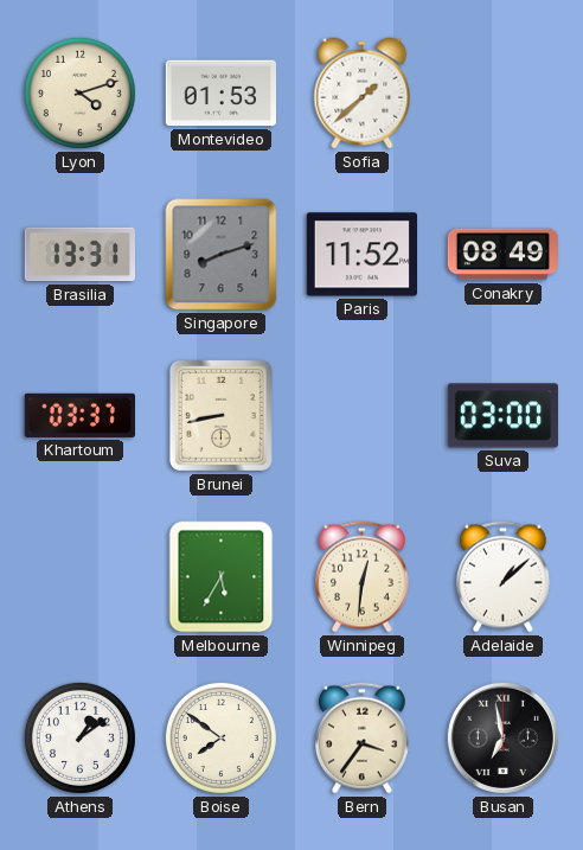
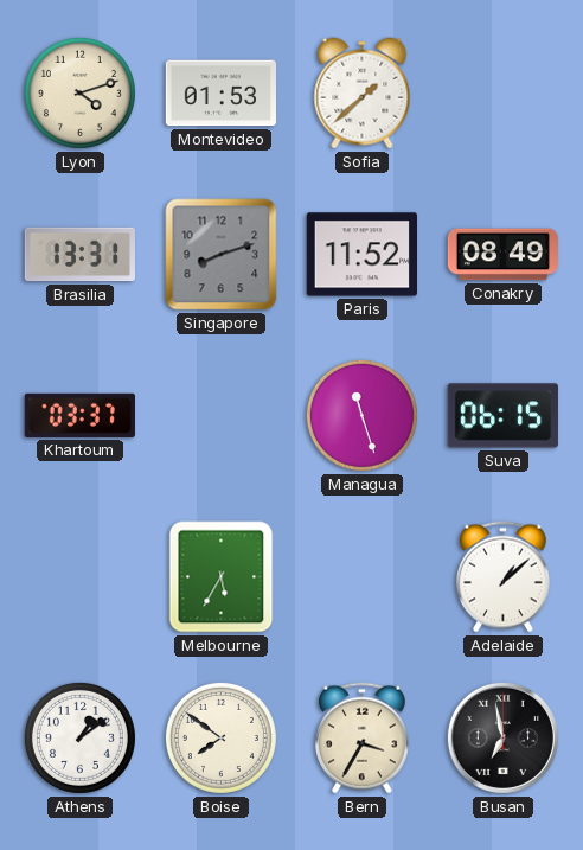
Brunei: 8:43 -> none (220, 415)
Managua: none -> 11:27 (361, 415)
Suva: 03:00 -> 06:15 (502, 416)
Winnipeg: 12:31 -> none (363, 577)
Bern: 3:36 -> 3:35 (363, 739)
